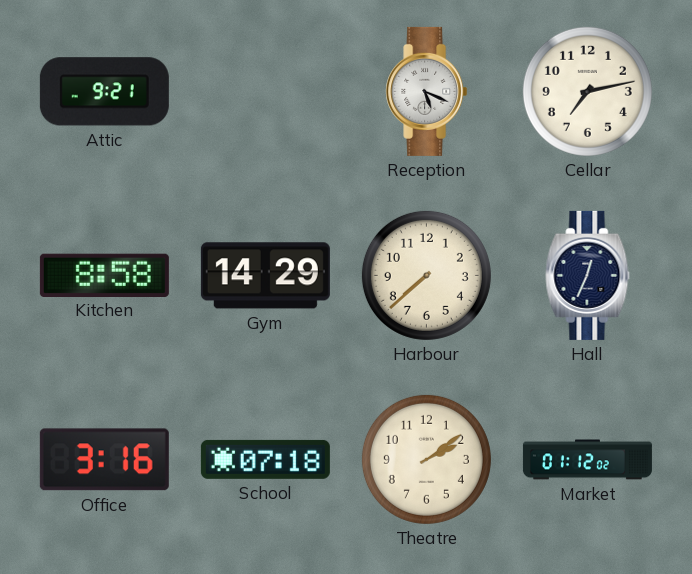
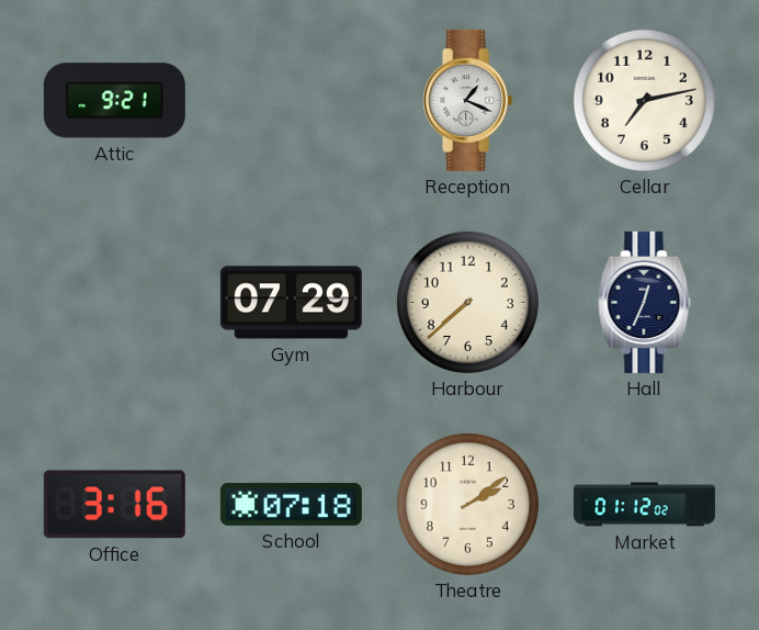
Reception: 5:19 -> 1:19 (468, 100)
Kitchen: 8:58 -> none (104, 275)
Gym: 14:29 -> 07:29 (291, 303)
